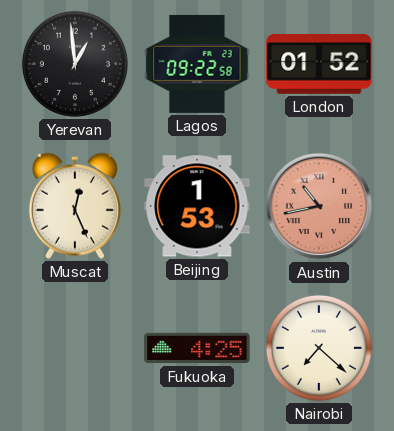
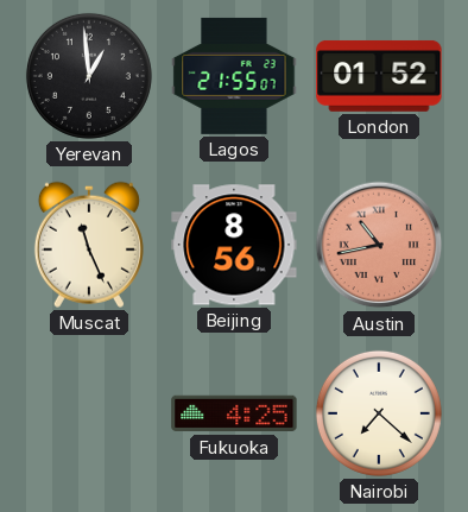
Lagos: 09:22 -> 21:55 (234, 76)
Muscat: 12:26 -> 11:26 (89, 245)
Beijing: 1:53 -> 8:56 (234, 245)
